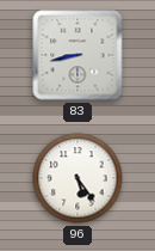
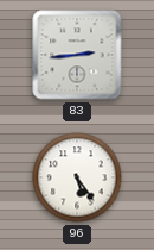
83: 8:43 -> 2:44 (77, 55)
